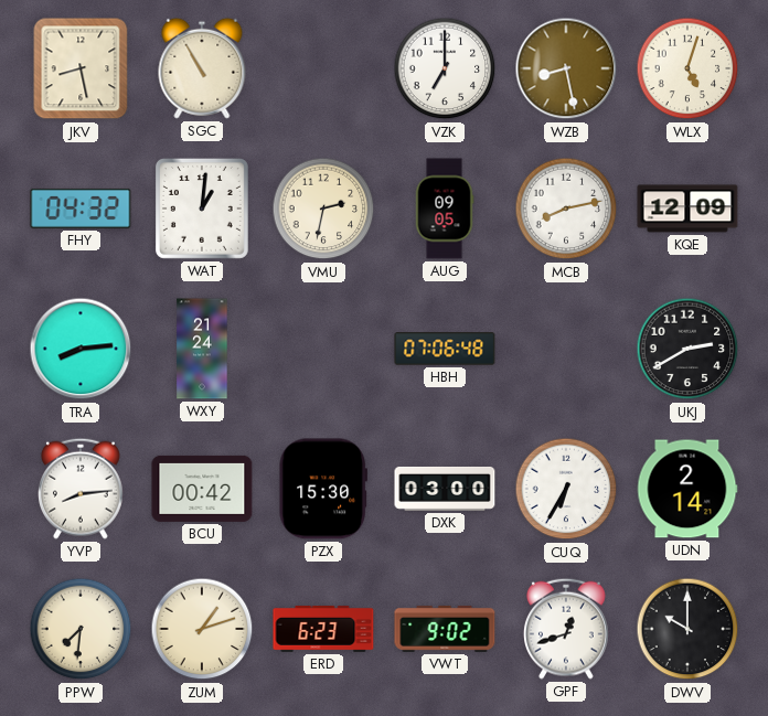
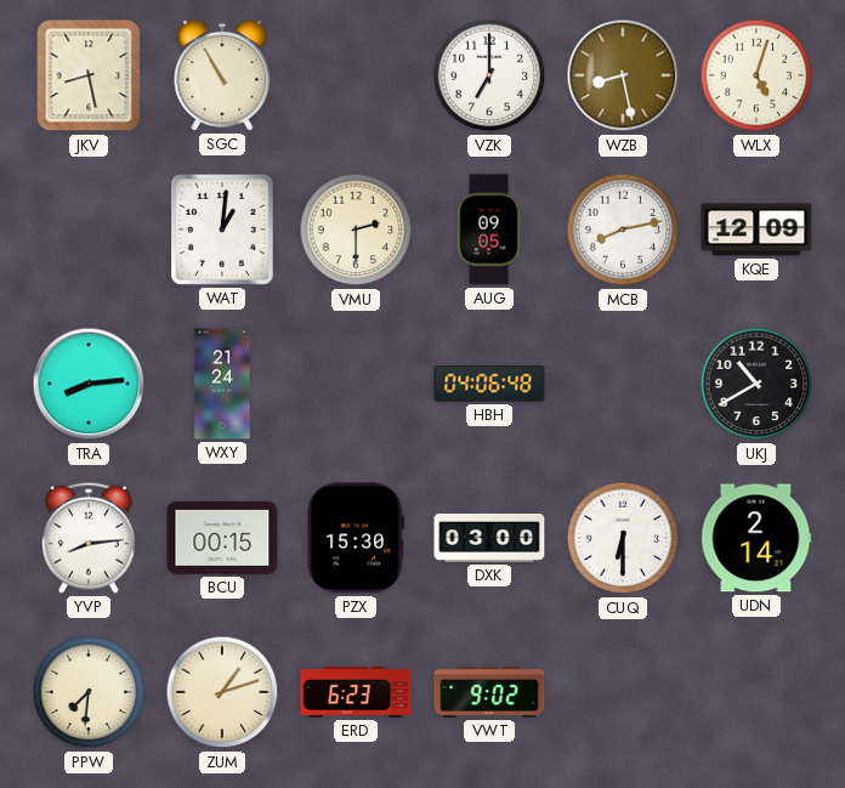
FHY: 04:32 -> none (81, 209)
VMU: 2:32 -> 2:30 (356, 229)
HBH: 07:06 -> 04:06 (489, 384)
UKJ: 2:40 -> 10:40 (756, 384)
BCU: 00:42 -> 00:15 (222, 538)
CUQ: 6:35 -> 6:30 (623, 538)
GPF: 12:42 -> none (567, 629)
DWV: 10:00 -> none (687, 629)
